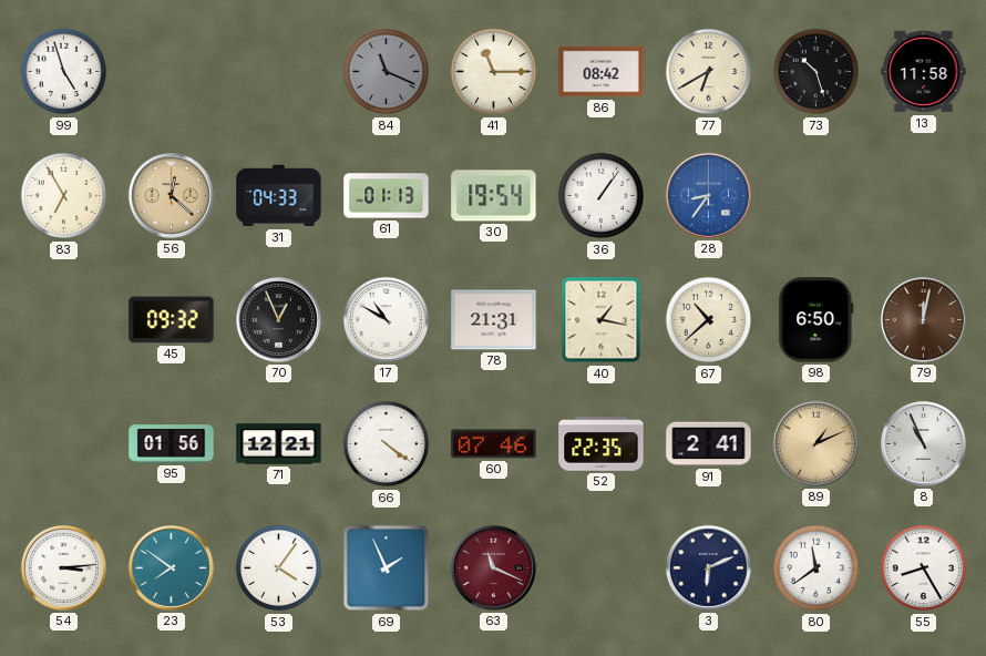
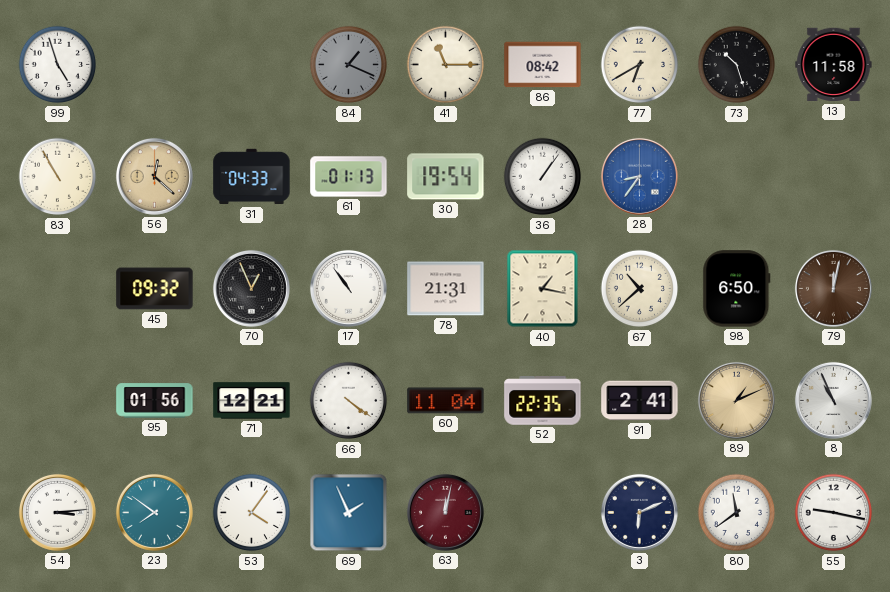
84: 11:19 -> 1:19 (349, 65)
83: 6:55 -> 10:55 (58, 177)
17: 10:50 -> 10:54 (348, 288)
60: 07:46 -> 11:04 (446, 401)
63: 11:19 -> 12:02 (445, 512)
55: 8:25 -> 9:17 (834, 513)
